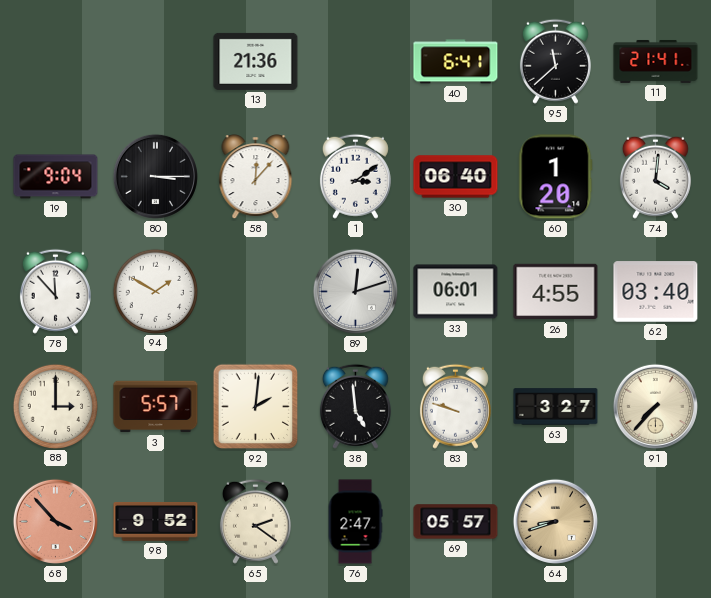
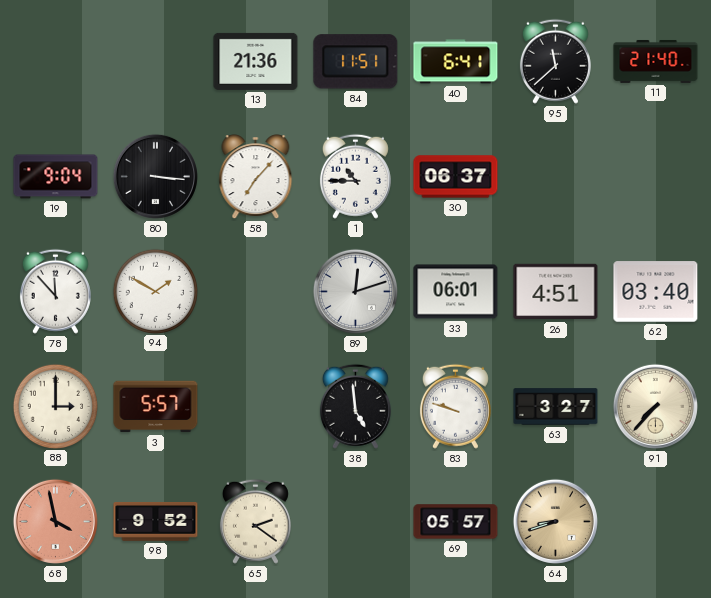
84: none -> 11:51 (356, 62)
11: 21:41 -> 21:40 (656, 61)
80: 3:15 -> 3:16 (155, 176)
58: 12:07 -> 7:07 (256, 177)
1: 3:09 -> 10:45 (355, 176)
30: 06:40 -> 06:37 (456, 177)
60: 1:20 -> none (556, 177)
74: 4:01 -> none (655, 176)
26: 4:55 -> 4:51 (556, 292)
92: 2:01 -> none (256, 407)
68: 3:53 -> 3:58 (55, 521)
76: 2:47 -> none (355, 522)
